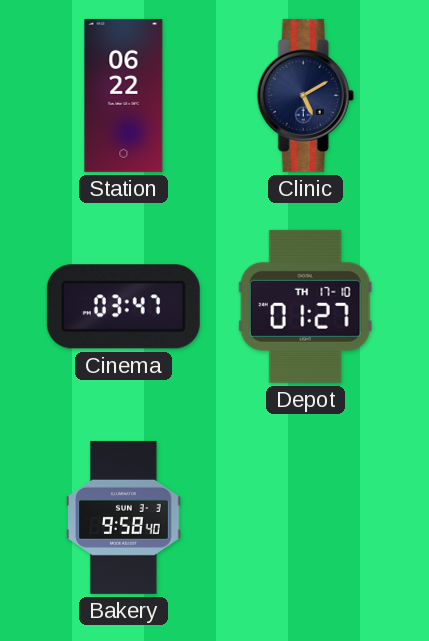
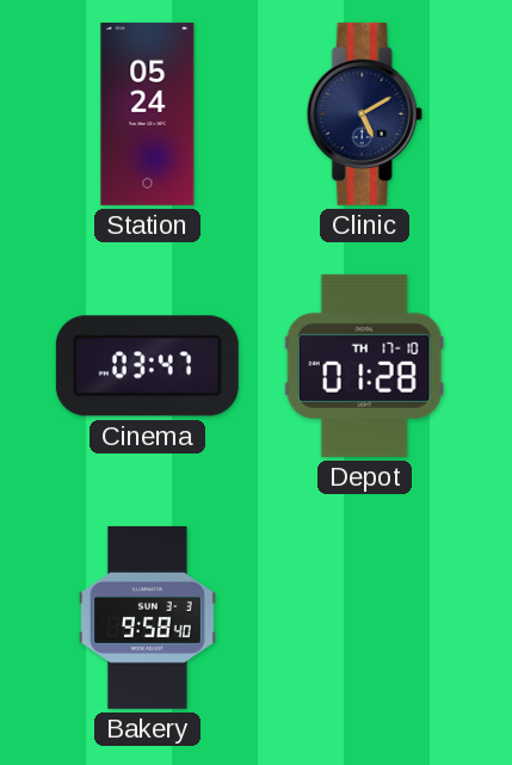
Station: 06:22 -> 05:24 (148, 113)
Depot: 01:27 -> 01:28 (364, 365)
